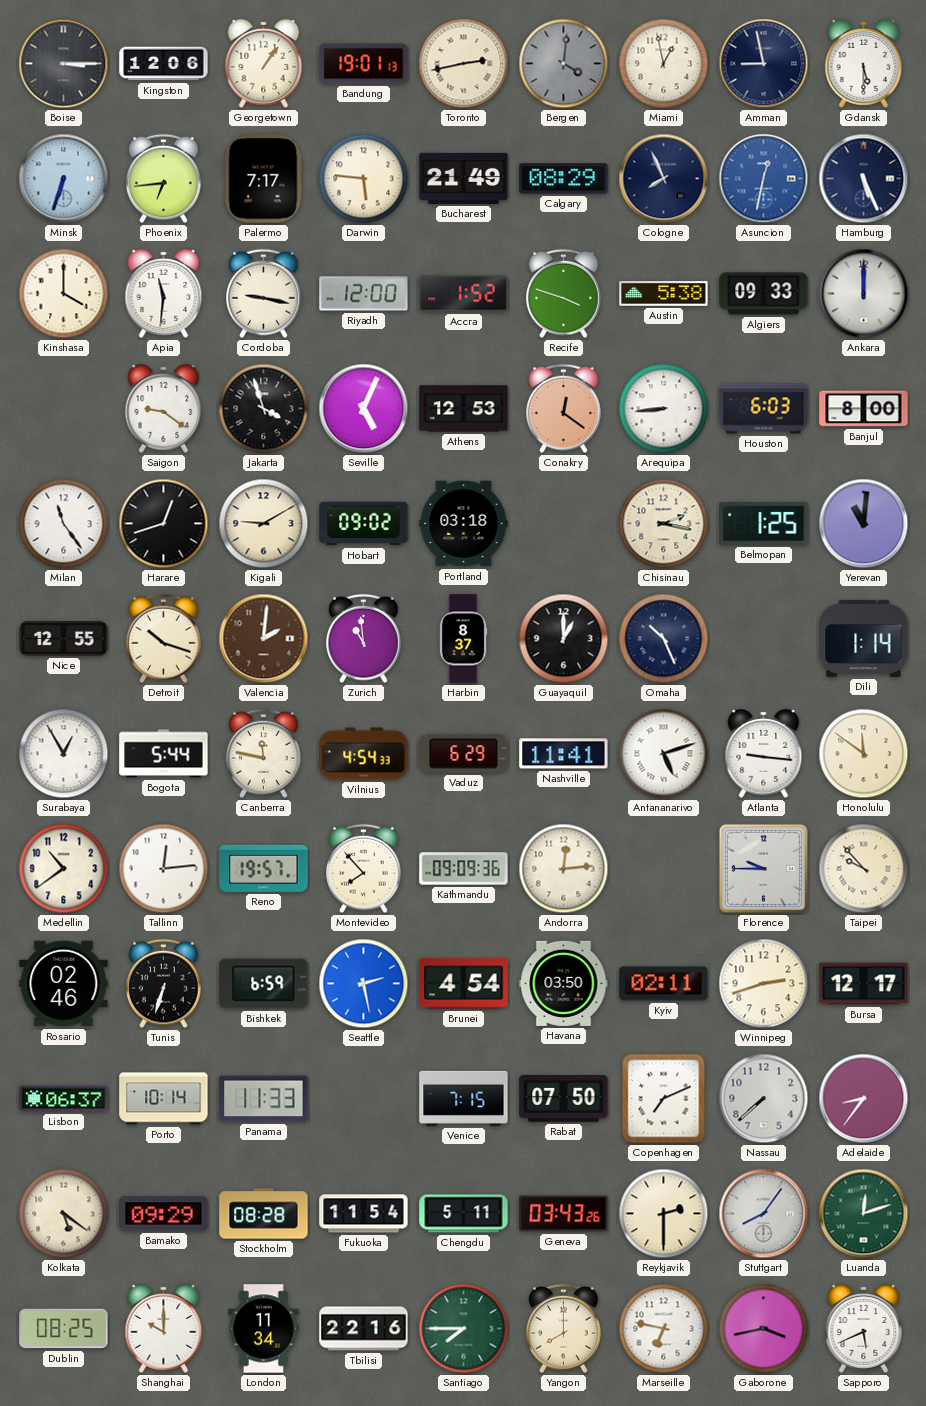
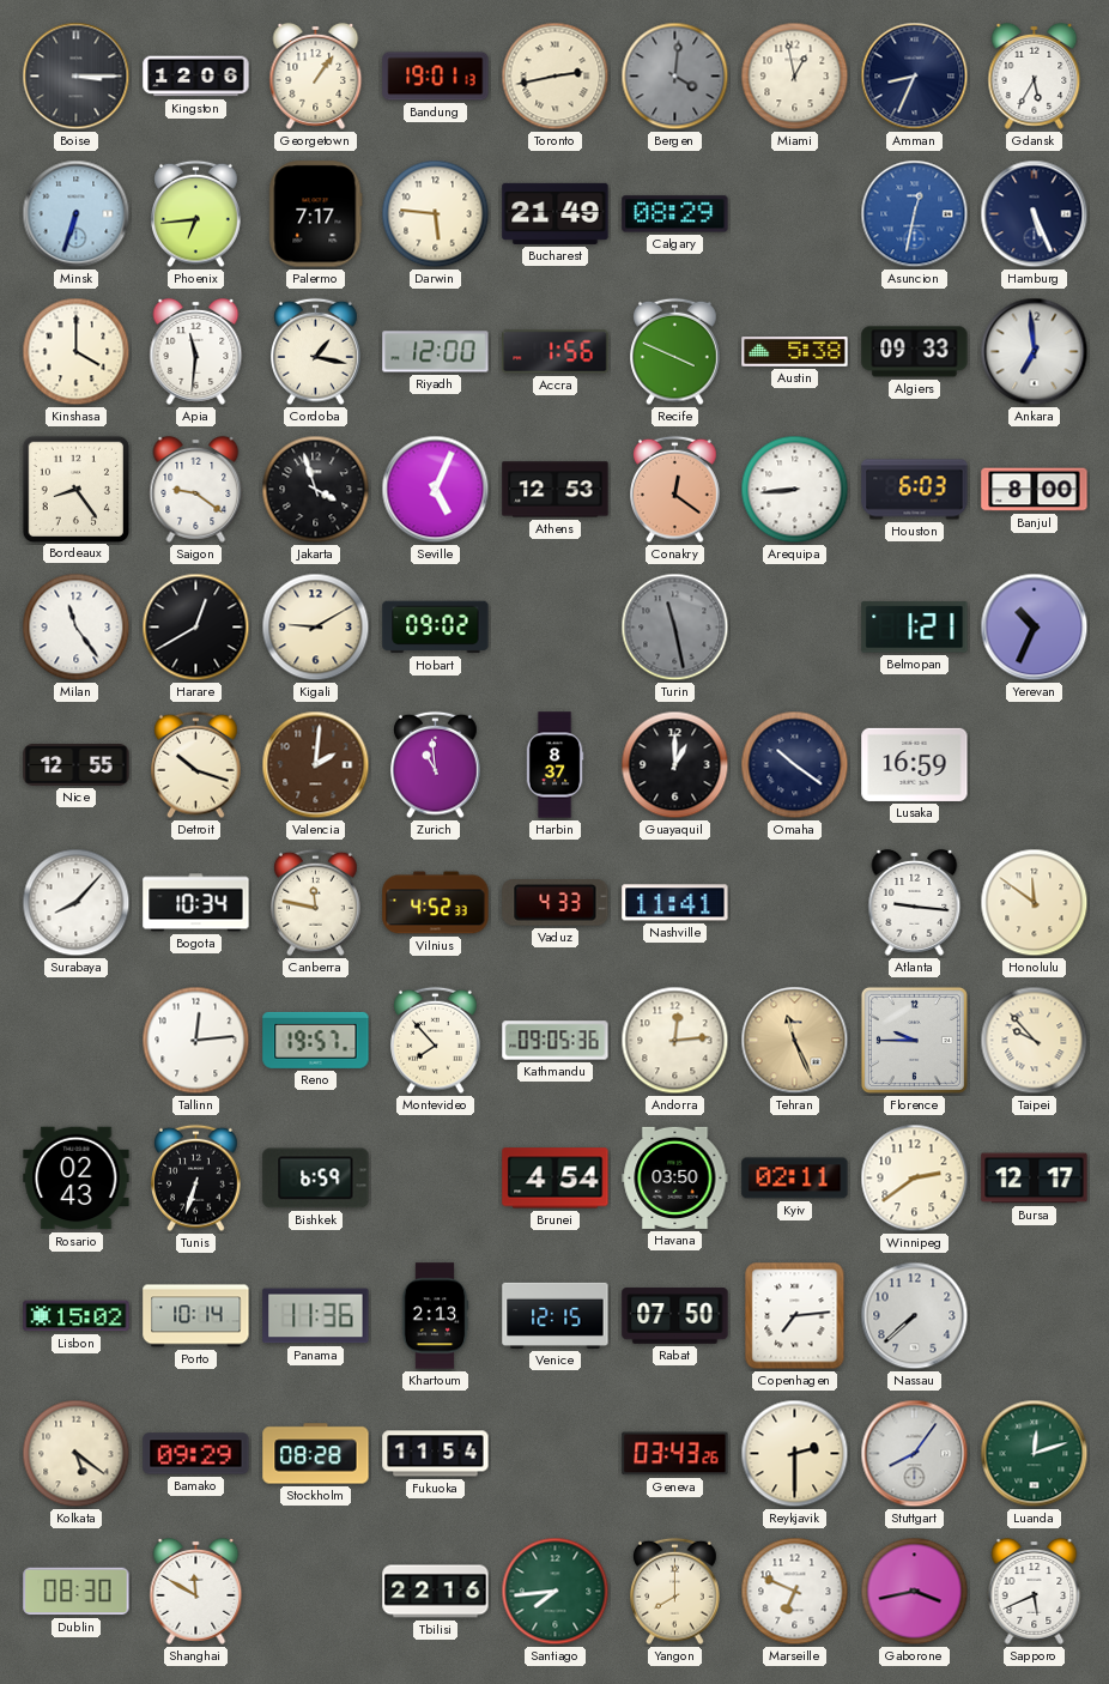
Amman: 8:58 -> 8:34 (915, 77)
Gdansk: 5:30 -> 5:35 (1035, 75)
Cologne: 7:56 -> none (664, 179)
Cordoba: 9:17 -> 1:17 (316, 352)
Accra: 1:52 -> 1:56 (556, 352)
Recife: 3:48 -> 3:49 (675, 352)
Ankara: 12:00 -> 6:59 (1035, 352)
Bordeaux: none -> 8:24 (75, 489)
Harare: 12:42 -> 12:40 (196, 628)
Portland: 03:18 -> none (464, 524)
Turin: none -> 11:28 (675, 628)
Chisinau: 2:17 -> none (664, 524)
Belmopan: 1:25 -> 1:21 (915, 628)
Yerevan: 11:01 -> 10:34 (1035, 628)
Omaha: 10:26 -> 10:21 (795, 765)
Lusaka: none -> 16:59 (915, 764)
Dili: 1:14 -> none (864, 638)
Surabaya: 12:55 -> 8:07 (77, 903)
Bogota: 5:44 -> 10:34 (196, 903)
Vilnius: 4:54 -> 4:52 (436, 903)
Vaduz: 6:29 -> 4:33 (556, 903)
Antananarivo: 5:12 -> none (664, 754)
Medellin: 10:39 -> none (64, 869)
Kathmandu: 09:09 -> 09:05 (556, 1041)
Tehran: none -> 11:26 (795, 1041)
Rosario: 02:46 -> 02:43 (77, 1179)
Seattle: 2:28 -> none (364, 984)
Winnipeg: 2:42 -> 2:39 (915, 1179)
Lisbon: 06:37 -> 15:02 (77, 1316)
Panama: 11:33 -> 11:36 (316, 1316)
Khartoum: none -> 2:13 (435, 1316)
Venice: 7:15 -> 12:15 (556, 1315)
Copenhagen: 7:11 -> 7:14 (795, 1316)
Adelaide: 8:36 -> none (864, 1099)
Chengdu: 5:11 -> none (464, 1214)
Dublin: 08:25 -> 08:30 (77, 1592)
Shanghai: 10:00 -> 11:50 (196, 1591)
London: 11:34 -> none (263, 1329)
Santiago: 7:45 -> 7:44 (556, 1592)
Marseille: 6:47 -> 6:49 (795, 1592)
